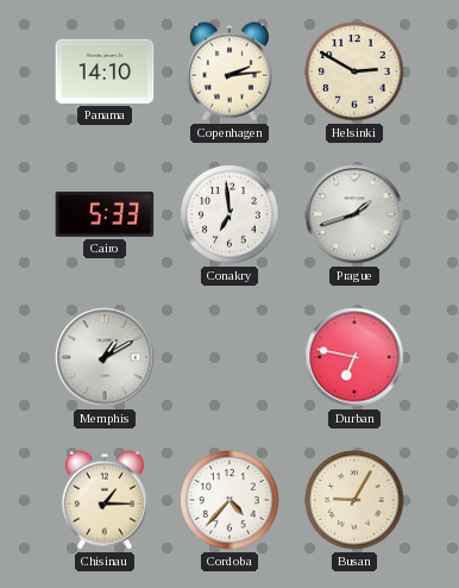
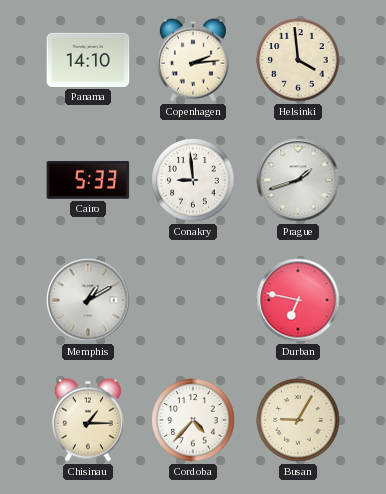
Helsinki: 2:50 -> 3:59 (298, 60)
Conakry: 6:59 -> 8:59 (193, 180)
